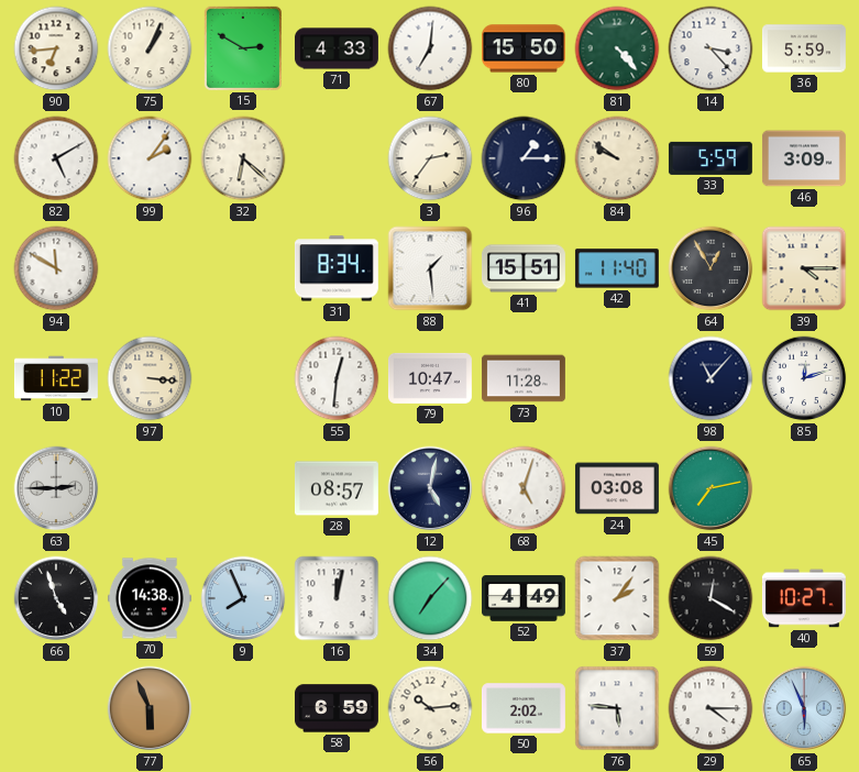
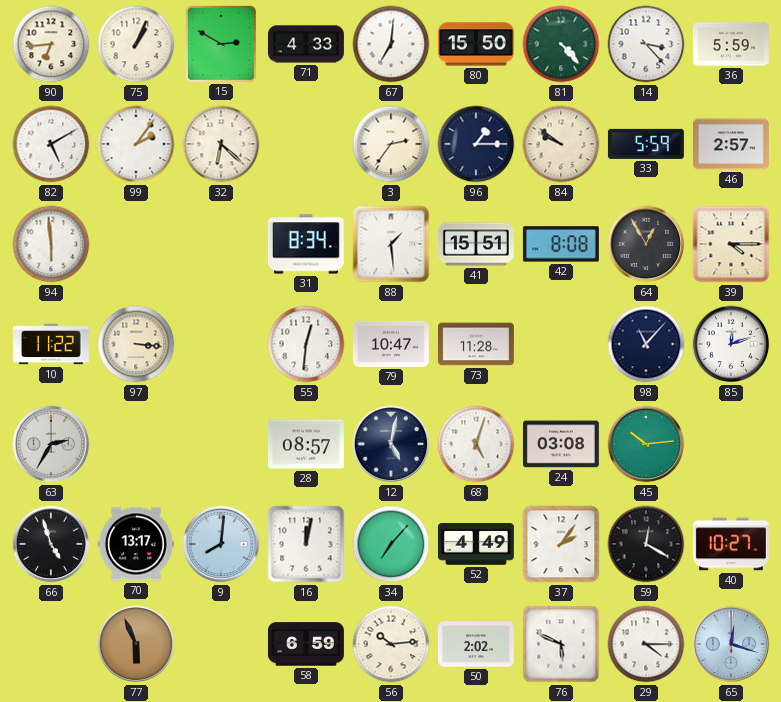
46: 3:09 -> 2:57 (731, 144)
94: 11:50 -> 5:59 (51, 244)
42: 11:40 -> 8:08 (561, 244)
63: 2:45 -> 2:35 (51, 444)
45: 7:13 -> 10:14 (646, 444)
70: 14:38 -> 13:17 (136, 544)
9: 7:56 -> 8:01 (221, 544)
76: 5:46 -> 5:49 (561, 644)
65: 5:56 -> 12:18 (731, 644)
